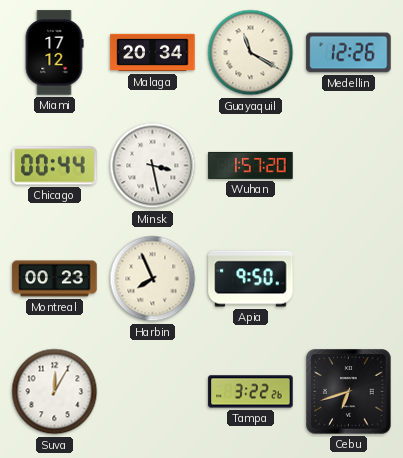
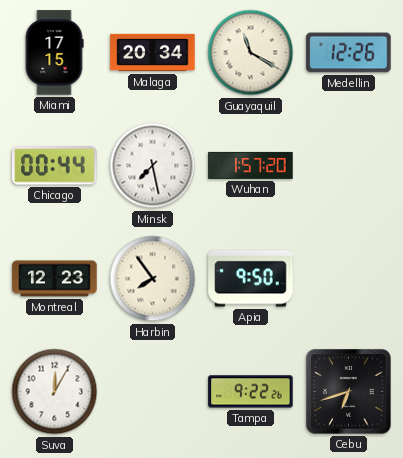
Miami: 17:12 -> 17:15 (54, 53)
Minsk: 3:28 -> 7:28 (153, 166)
Montreal: 00:23 -> 12:23 (55, 279)
Harbin: 7:56 -> 7:54 (153, 279)
Tampa: 3:22 -> 9:22 (251, 392)
